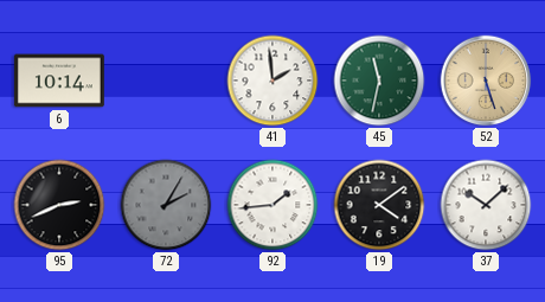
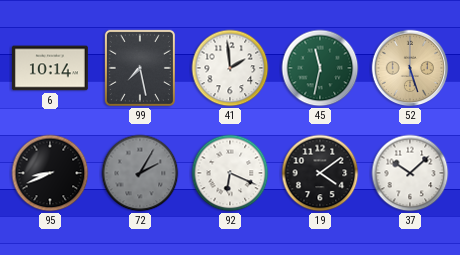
99: none -> 7:28 (140, 68)
95: 2:41 -> 8:41 (50, 173)
92: 1:44 -> 6:19 (230, 173)
